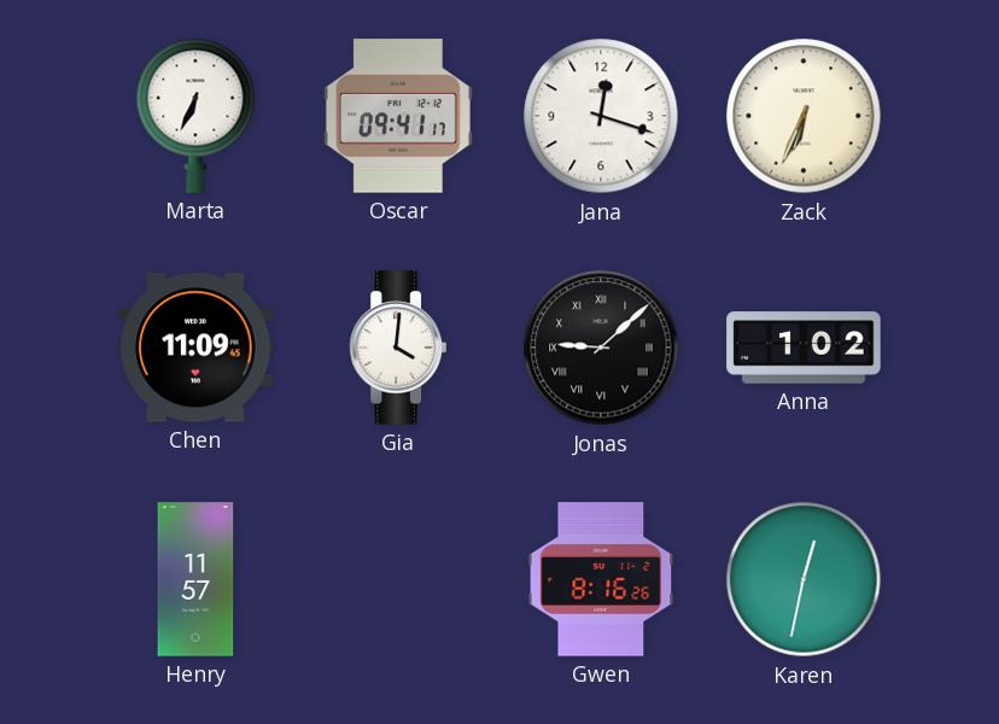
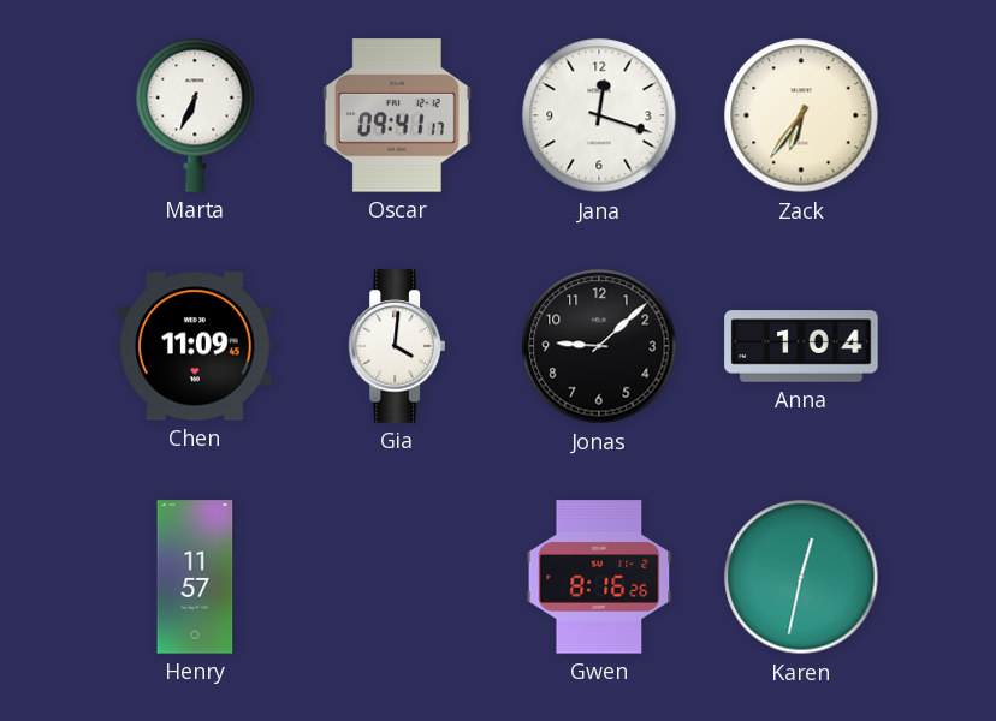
Zack: 6:34 -> 6:36 (801, 115)
Jonas numerals: Roman -> Arabic (599, 346)
Anna: 1:02 -> 1:04 (801, 346)
